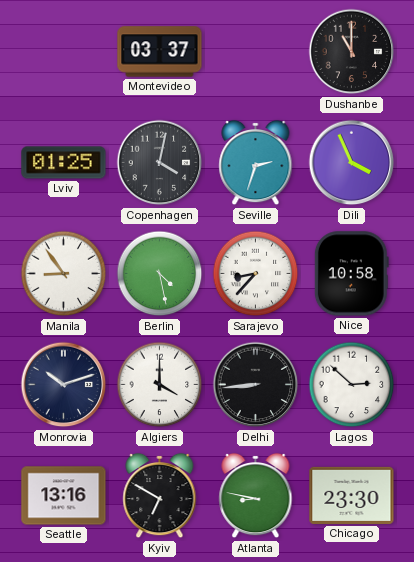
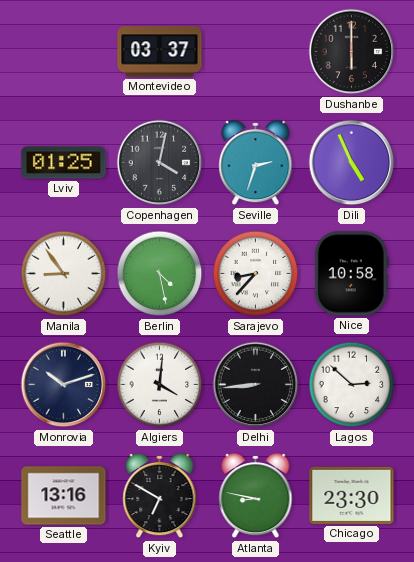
Dushanbe: 11:00 -> 6:00 (352, 52)
Dili: 3:56 -> 4:56 (352, 163)
Algiers: 4:00 -> 4:01 (160, 385)
